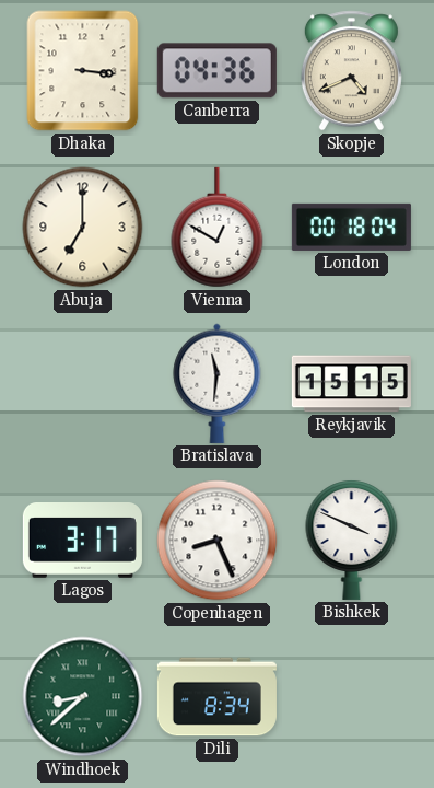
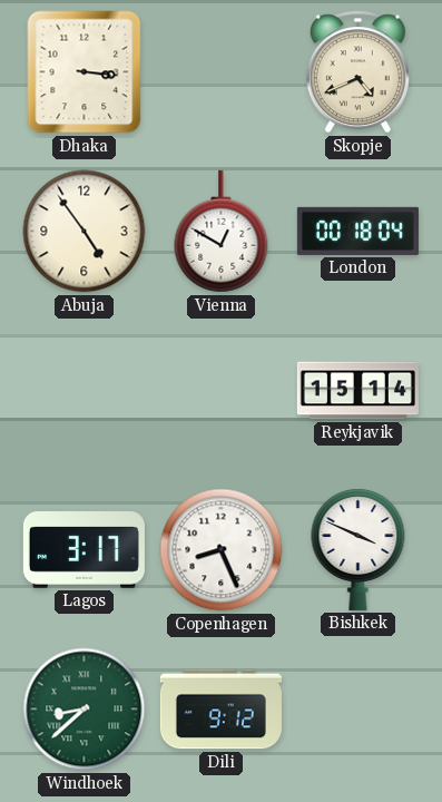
Canberra: 04:36 -> none (216, 71)
Abuja: 7:00 -> 4:54 (85, 232)
Bratislava: 11:31 -> none (218, 383)
Reykjavik: 15:15 -> 15:14 (357, 391)
Dili: 8:34 -> 9:12 (220, 710)
